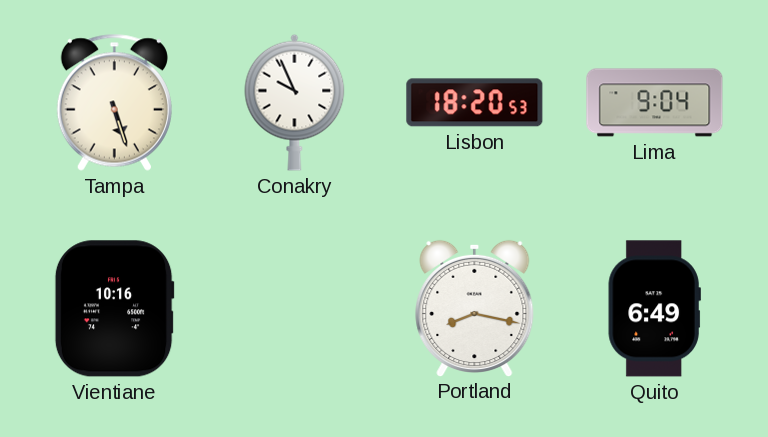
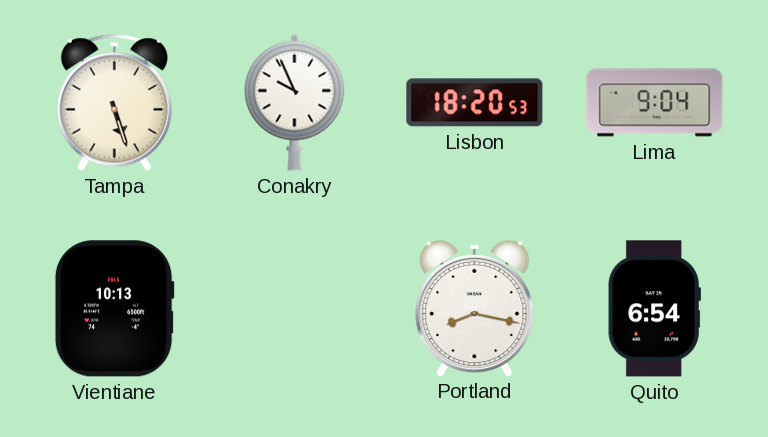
Vientiane: 10:16 -> 10:13 (114, 309)
Quito: 6:49 -> 6:54 (654, 309)
